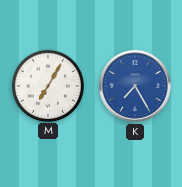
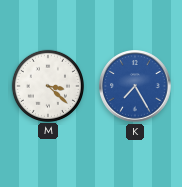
M: 7:05 -> 3:22 (47, 85)
